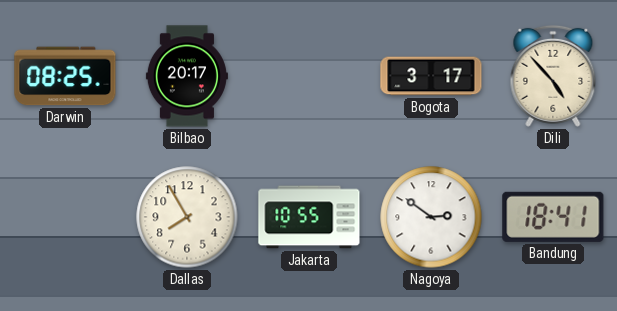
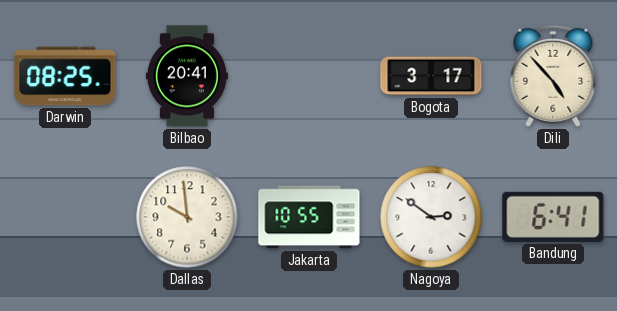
Bilbao: 20:17 -> 20:41 (187, 76)
Dallas: 7:55 -> 9:59 (187, 217)
Bandung: 18:41 -> 6:41 (553, 217)
